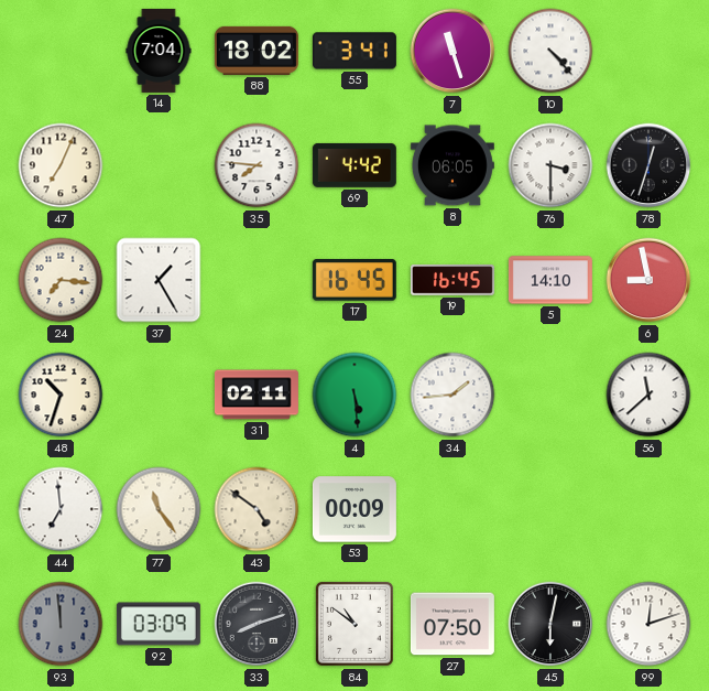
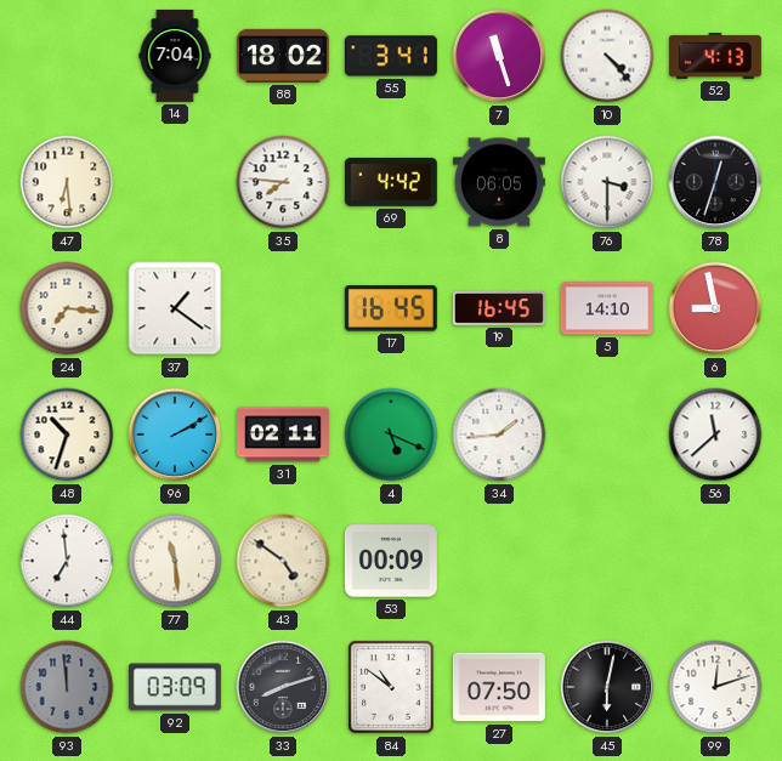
52: none -> 4:13 (715, 56)
47: 7:04 -> 6:29 (67, 182)
37: 1:25 -> 1:21 (175, 308)
96: none -> 2:10 (175, 435)
4: 5:29 -> 5:19 (391, 435)
77: 11:24 -> 11:29 (175, 561)
